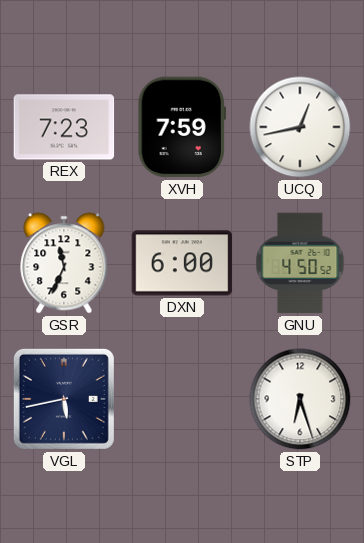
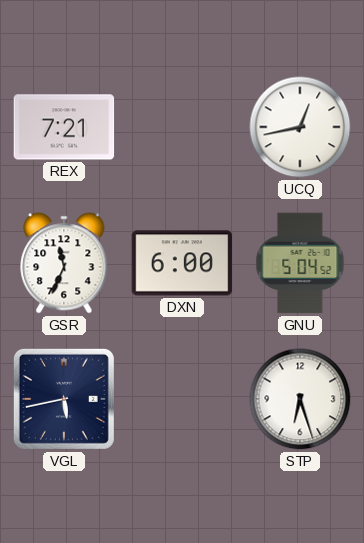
REX: 7:23 -> 7:21 (64, 127)
XVH: 7:59 -> none (181, 127)
GNU: 4:50 -> 5:04 (300, 263)
